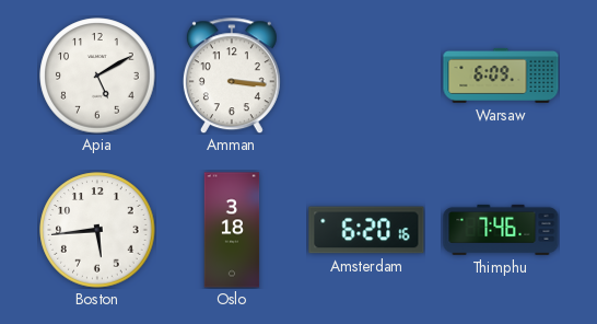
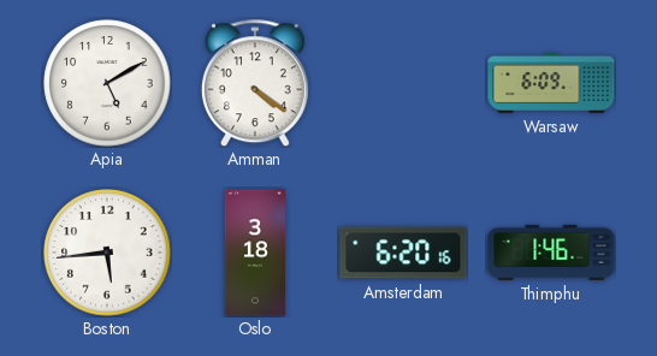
Amman: 3:16 -> 4:21 (255, 83)
Thimphu: 7:46 -> 1:46 (551, 253)
